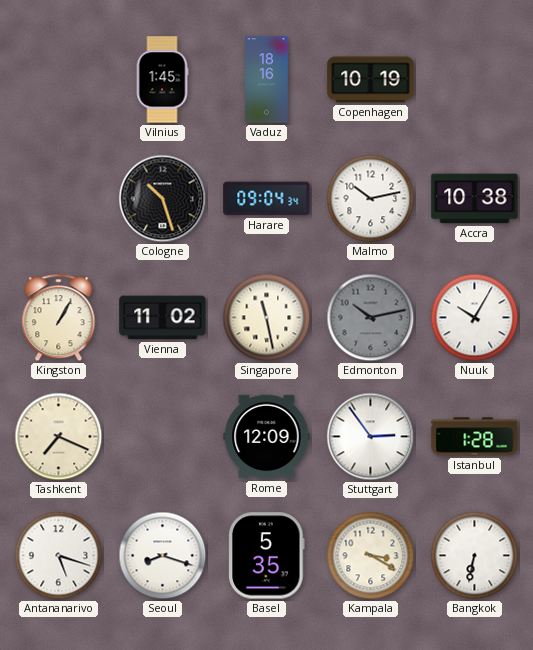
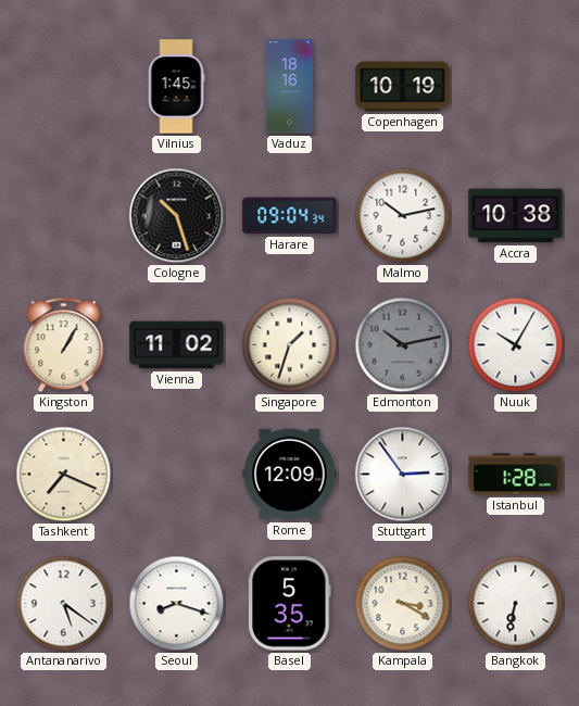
Singapore: 11:28 -> 1:33 (290, 345)
Antananarivo: 5:18 -> 5:21 (64, 604)
